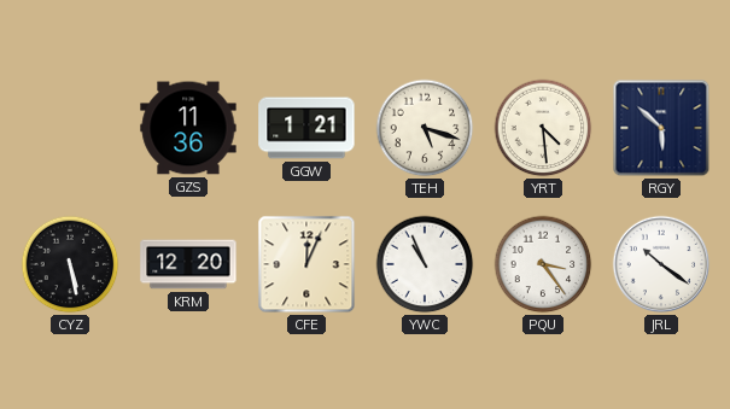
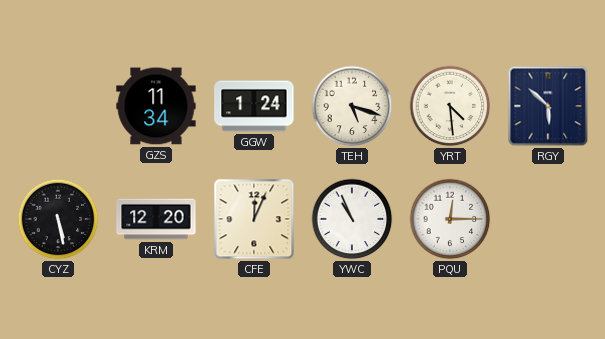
GZS: 11:36 -> 11:34 (156, 106)
GGW: 1:21 -> 1:24 (254, 106)
PQU: 3:24 -> 12:15 (450, 219)
JRL: 10:21 -> none (661, 264)
